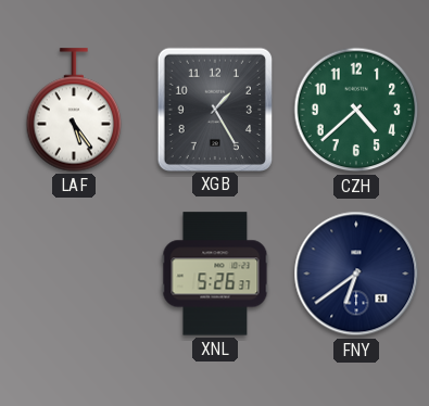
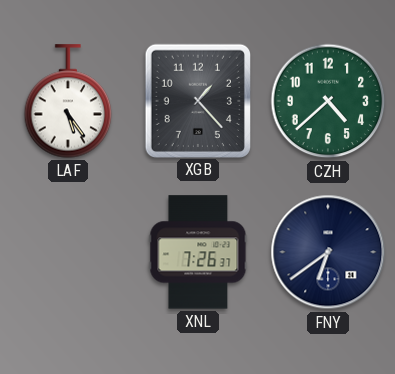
XGB: 1:25 -> 1:23 (197, 100)
XNL: 5:26 -> 7:26 (198, 252)
